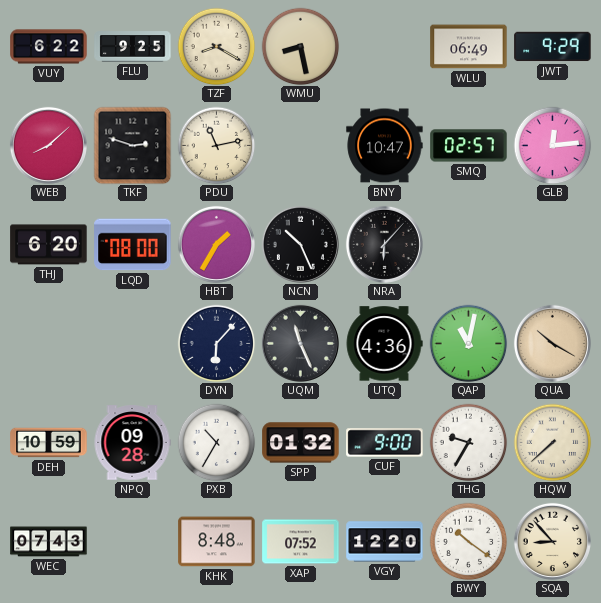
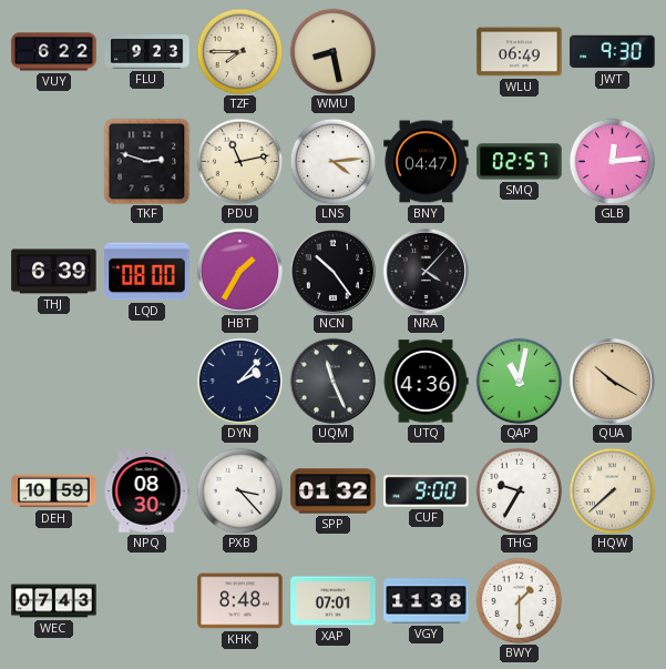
FLU: 9:25 -> 9:23 (147, 52)
TZF: 8:20 -> 7:45 (239, 51)
JWT: 9:29 -> 9:30 (613, 52)
WEB: 8:08 -> none (48, 145)
LNS: none -> 4:14 (332, 161)
BNY: 10:47 -> 04:47 (427, 162)
THJ: 6:20 -> 6:39 (54, 272)
NCN: 10:26 -> 10:24 (332, 271)
NRA: 6:07 -> 4:07 (426, 271)
DYN: 6:07 -> 2:07 (239, 381)
NPQ: 09:28 -> 08:30 (146, 491)
PXB: 10:35 -> 3:23 (239, 490)
XAP: 07:52 -> 07:01 (334, 601)
VGY: 12:20 -> 11:38 (427, 601)
BWY: 10:21 -> 1:30 (519, 600)
SQA: 8:53 -> none (552, 541)
